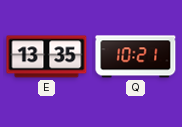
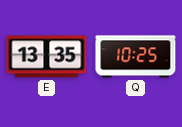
Q: 10:21 -> 10:25 (136, 57)
